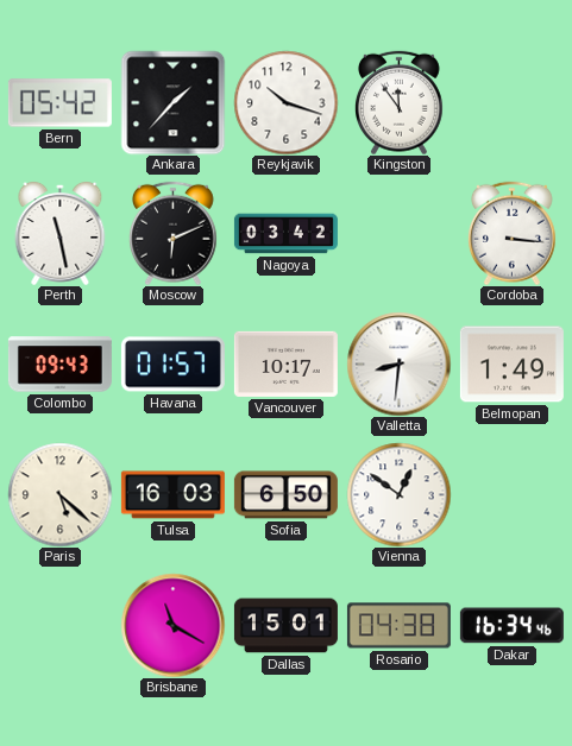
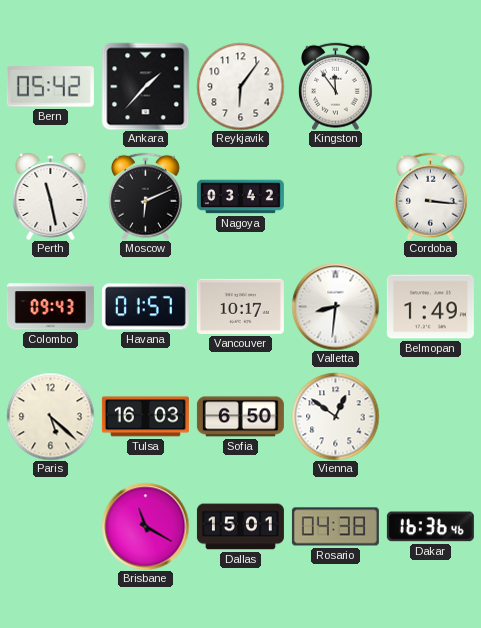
Reykjavik: 10:18 -> 6:06 (240, 86)
Dakar: 16:34 -> 16:36 (430, 527)
